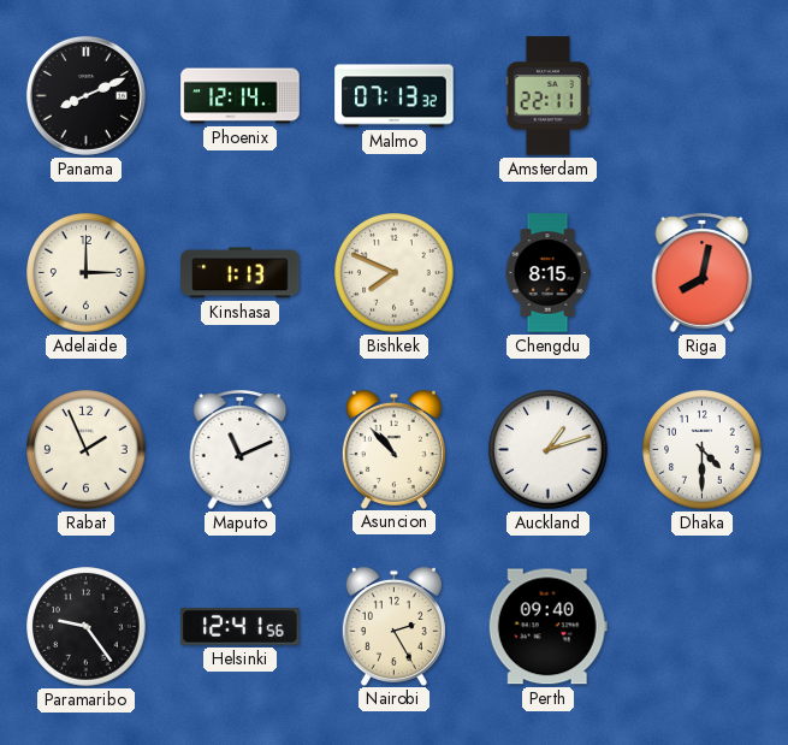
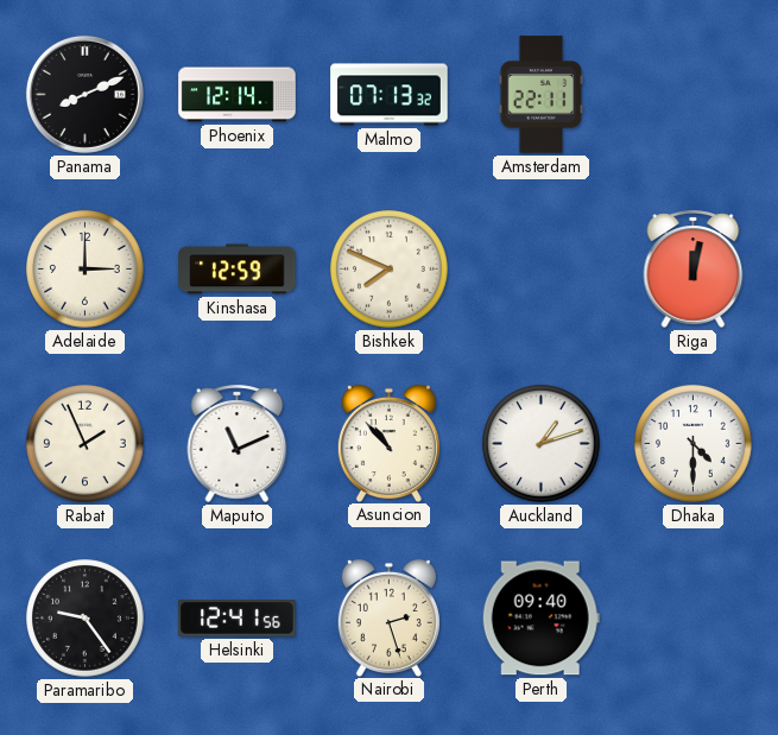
Kinshasa: 1:13 -> 12:59 (238, 270)
Chengdu: 8:15 -> none (547, 273)
Riga: 8:02 -> 12:02 (694, 268)
Nairobi: 2:25 -> 2:27 (388, 617)
